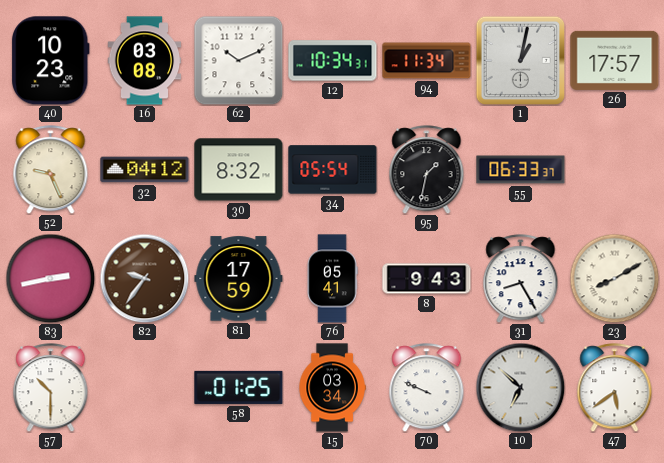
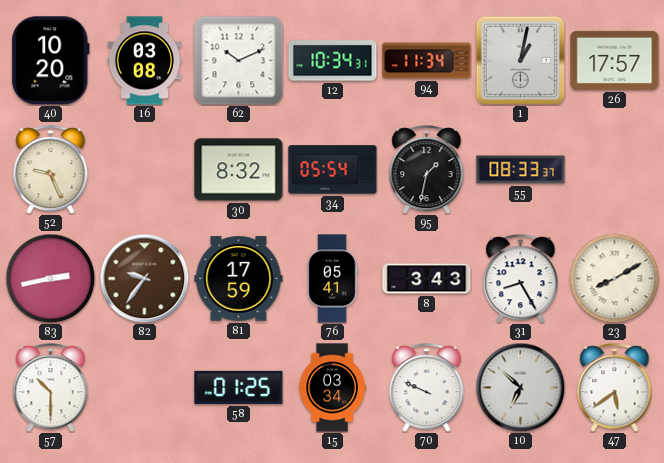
40: 10:23 -> 10:20 (51, 61)
32: 04:12 -> none (145, 170)
55: 06:33 -> 08:33 (521, 170)
8: 9:43 -> 3:43 (427, 279)
